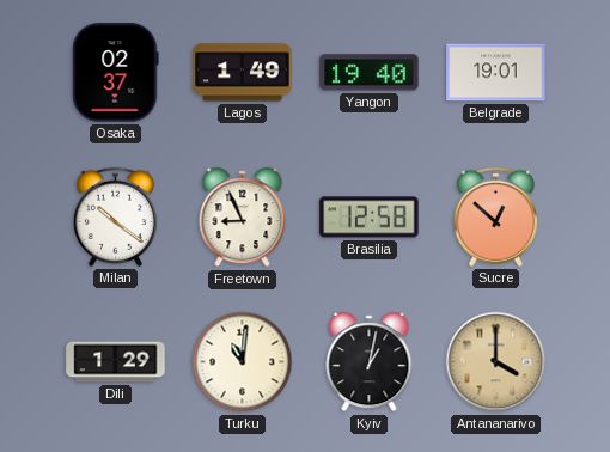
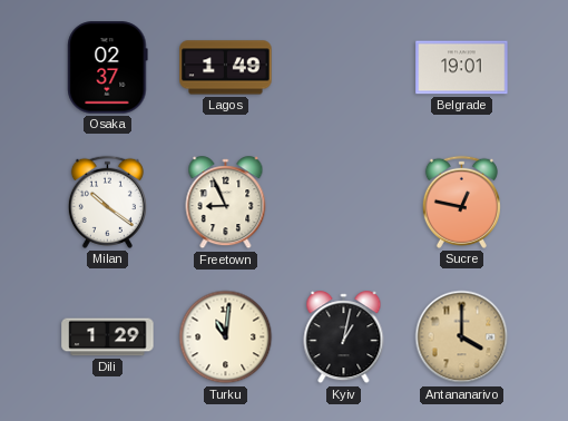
Yangon: 19:40 -> none (370, 73)
Brasilia: 12:58 -> none (370, 218)
Sucre: 12:52 -> 12:47 (461, 202)
